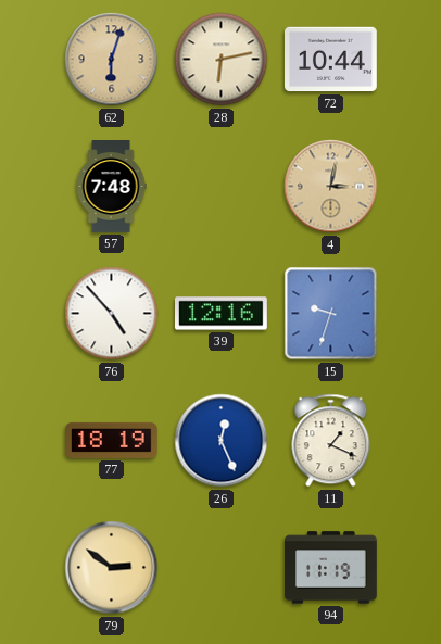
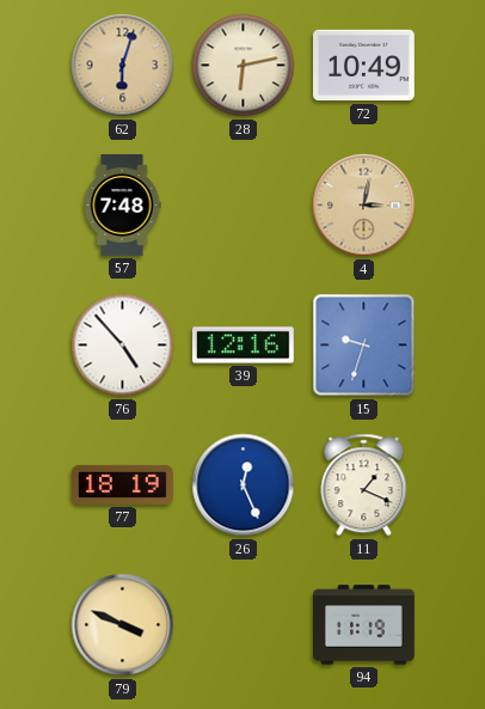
72: 10:44 -> 10:49 (364, 66)
79: 2:51 -> 3:49 (123, 625)
